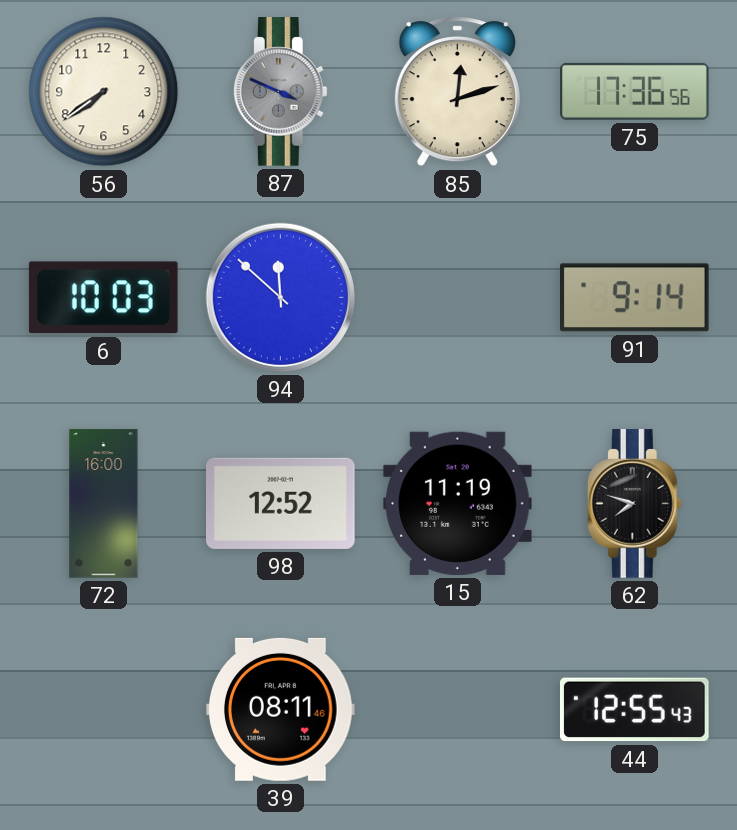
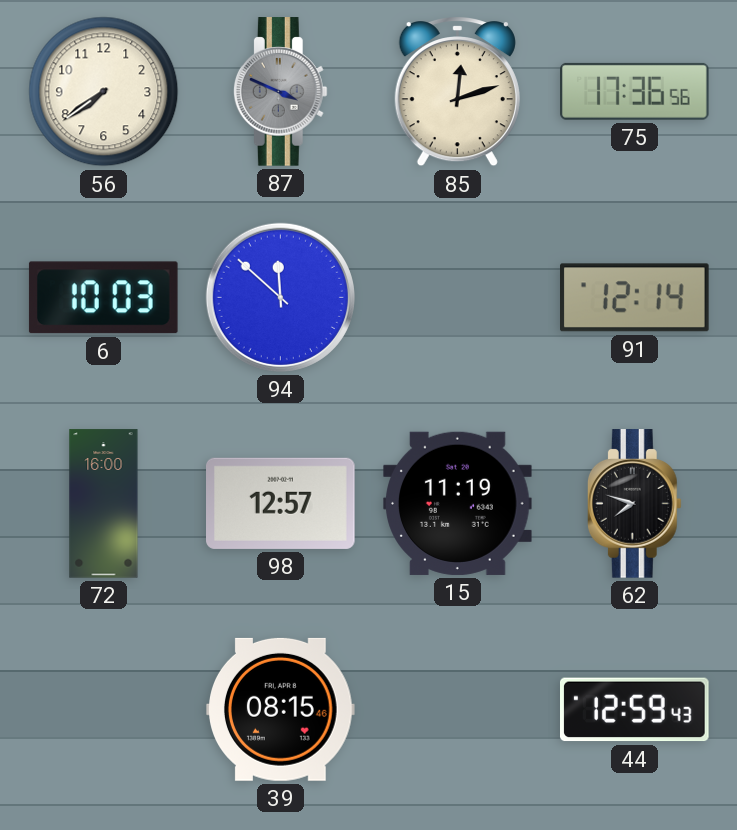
91: 9:14 -> 12:14 (635, 298)
98: 12:52 -> 12:57 (281, 503)
39: 08:11 -> 08:15 (281, 709)
44: 12:55 -> 12:59 (635, 710)
